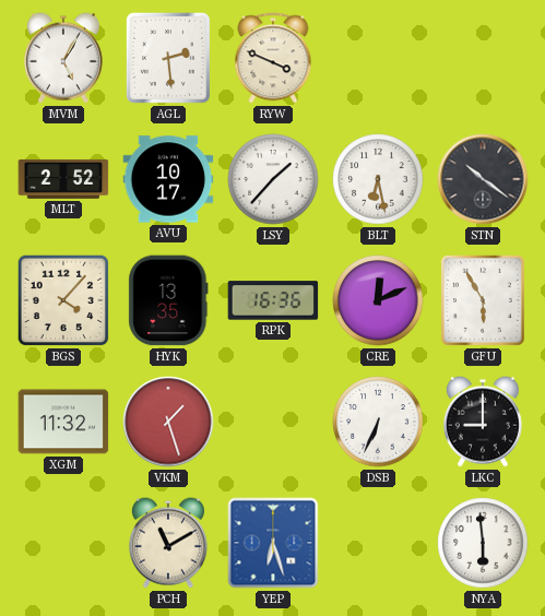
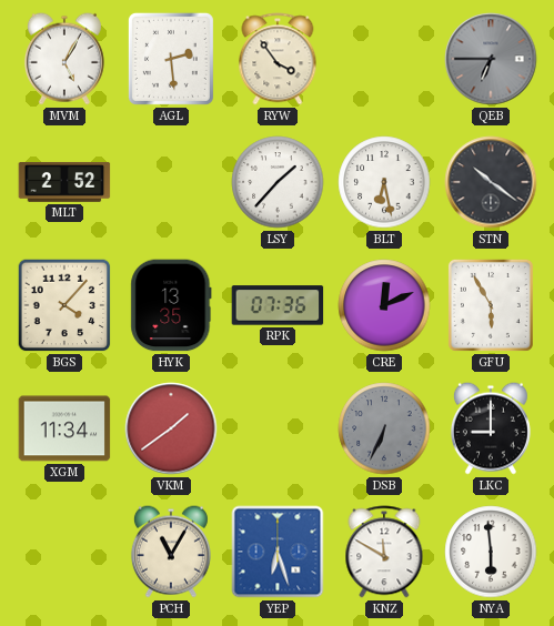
RYW: 3:49 -> 3:54 (278, 59)
QEB: none -> 6:45 (491, 59)
AVU: 10:17 -> none (168, 179)
RPK: 16:36 -> 07:36 (278, 305)
XGM: 11:32 -> 11:34 (64, 428)
VKM: 1:27 -> 1:39 (171, 428)
DSB dial: white -> grey (384, 428)
PCH: 11:10 -> 11:05 (171, 552)
KNZ: none -> 11:50 (384, 552)
